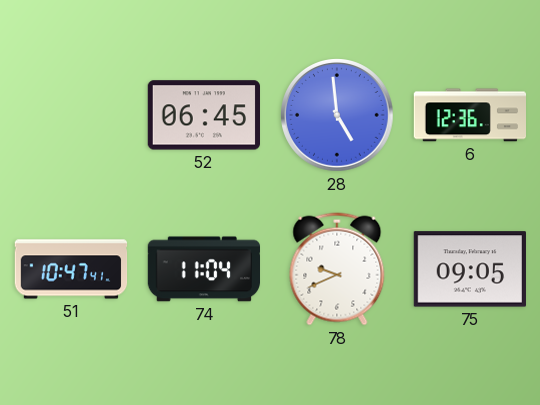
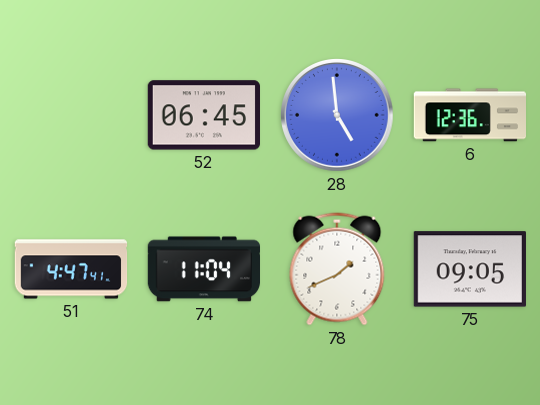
51: 10:47 -> 4:47 (71, 269)
78: 9:41 -> 1:41 (337, 269)
